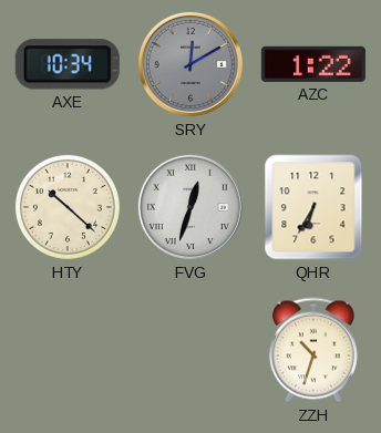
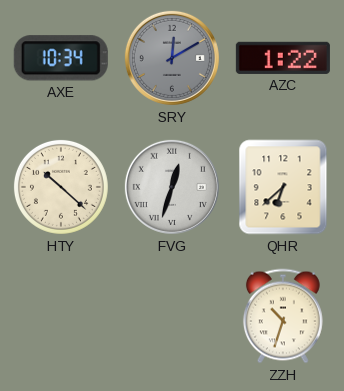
QHR: 6:35 -> 6:38 (283, 187)
